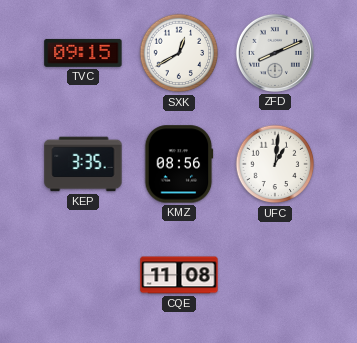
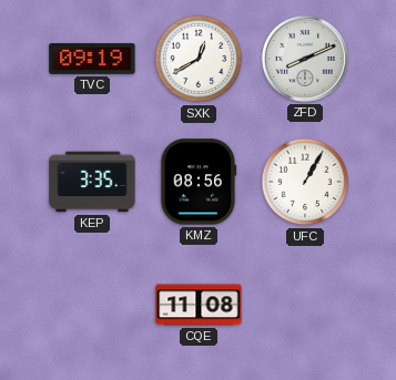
TVC: 09:15 -> 09:19 (92, 59)
UFC: 1:01 -> 1:05 (305, 182)
